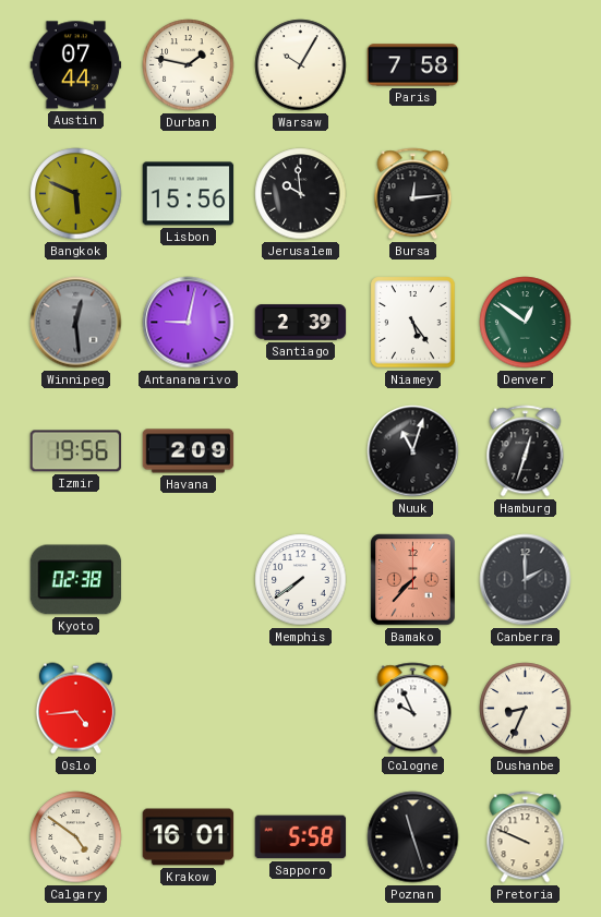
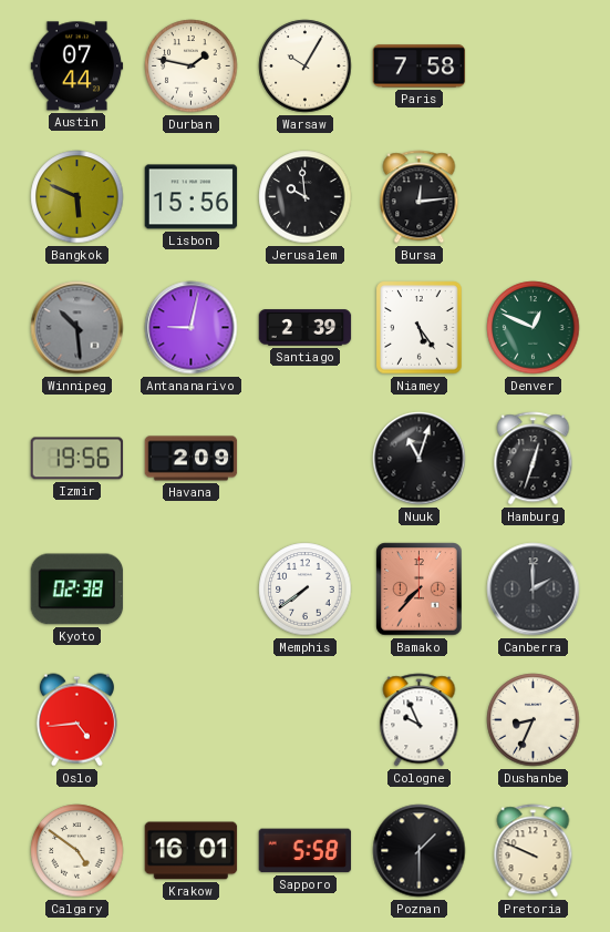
Winnipeg: 12:29 -> 10:29 (77, 328)
Denver: 12:51 -> 12:49 (534, 328)
Poznan: 11:27 -> 1:30 (420, 851)
